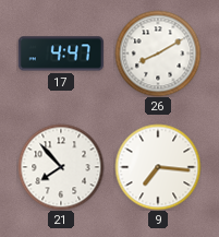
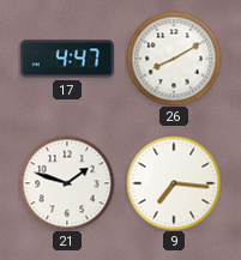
21: 7:53 -> 1:48 (67, 183)
